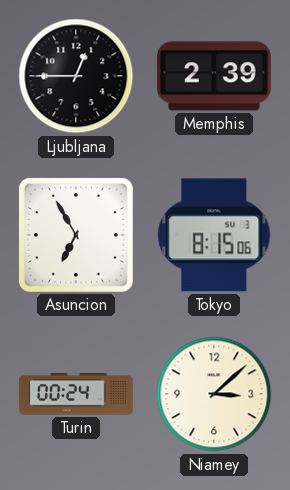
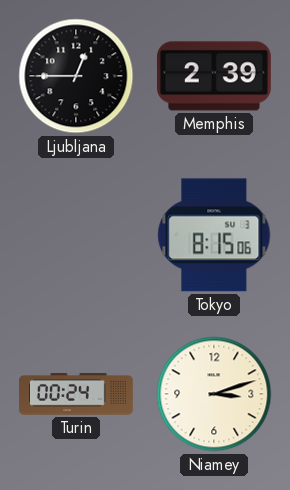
Asuncion: 6:55 -> none (76, 235)
Niamey: 3:08 -> 3:12 (214, 394)
